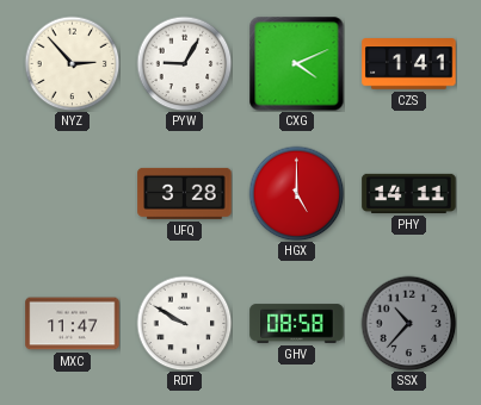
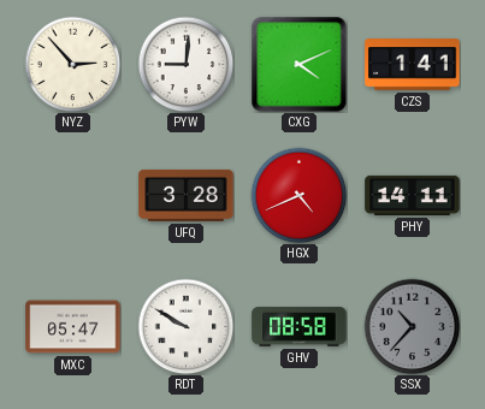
PYW: 9:05 -> 9:01 (185, 64)
HGX: 5:00 -> 4:41 (298, 195)
MXC: 11:47 -> 05:47 (73, 327)
